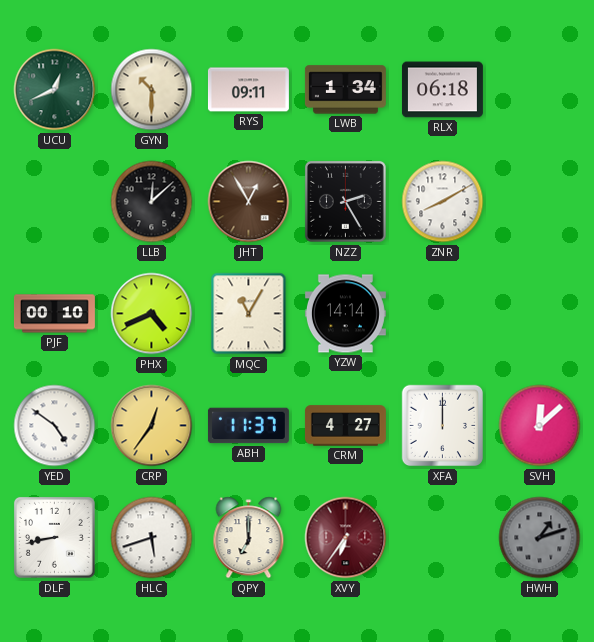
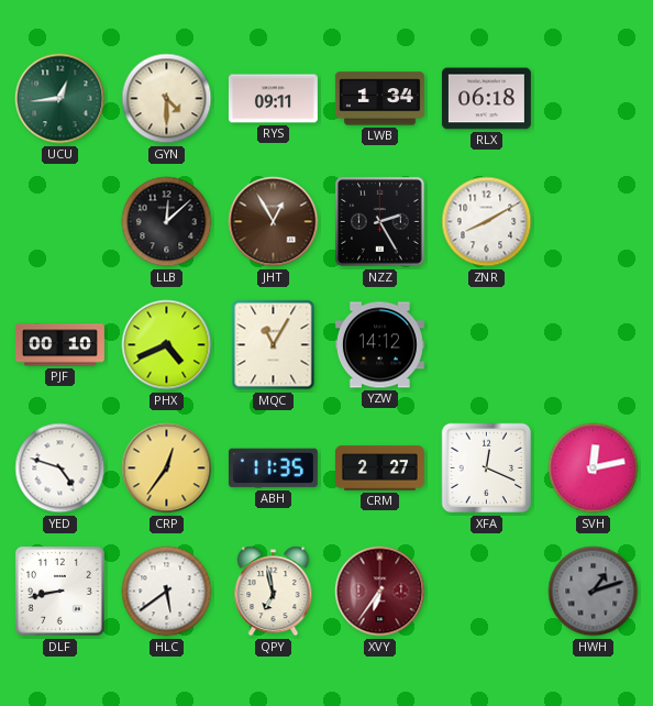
UCU: 12:41 -> 12:44 (60, 99)
GYN: 10:30 -> 4:30 (167, 99)
YZW: 14:14 -> 14:12 (379, 345)
YED: 4:51 -> 4:48 (60, 468)
ABH: 11:37 -> 11:35 (273, 468)
CRM: 4:27 -> 2:27 (379, 468)
XFA: 12:00 -> 12:19 (487, 468)
SVH: 12:08 -> 12:13 (594, 468)
HLC: 5:42 -> 5:39 (167, 592)
QPY: 7:00 -> 6:58 (274, 592)
